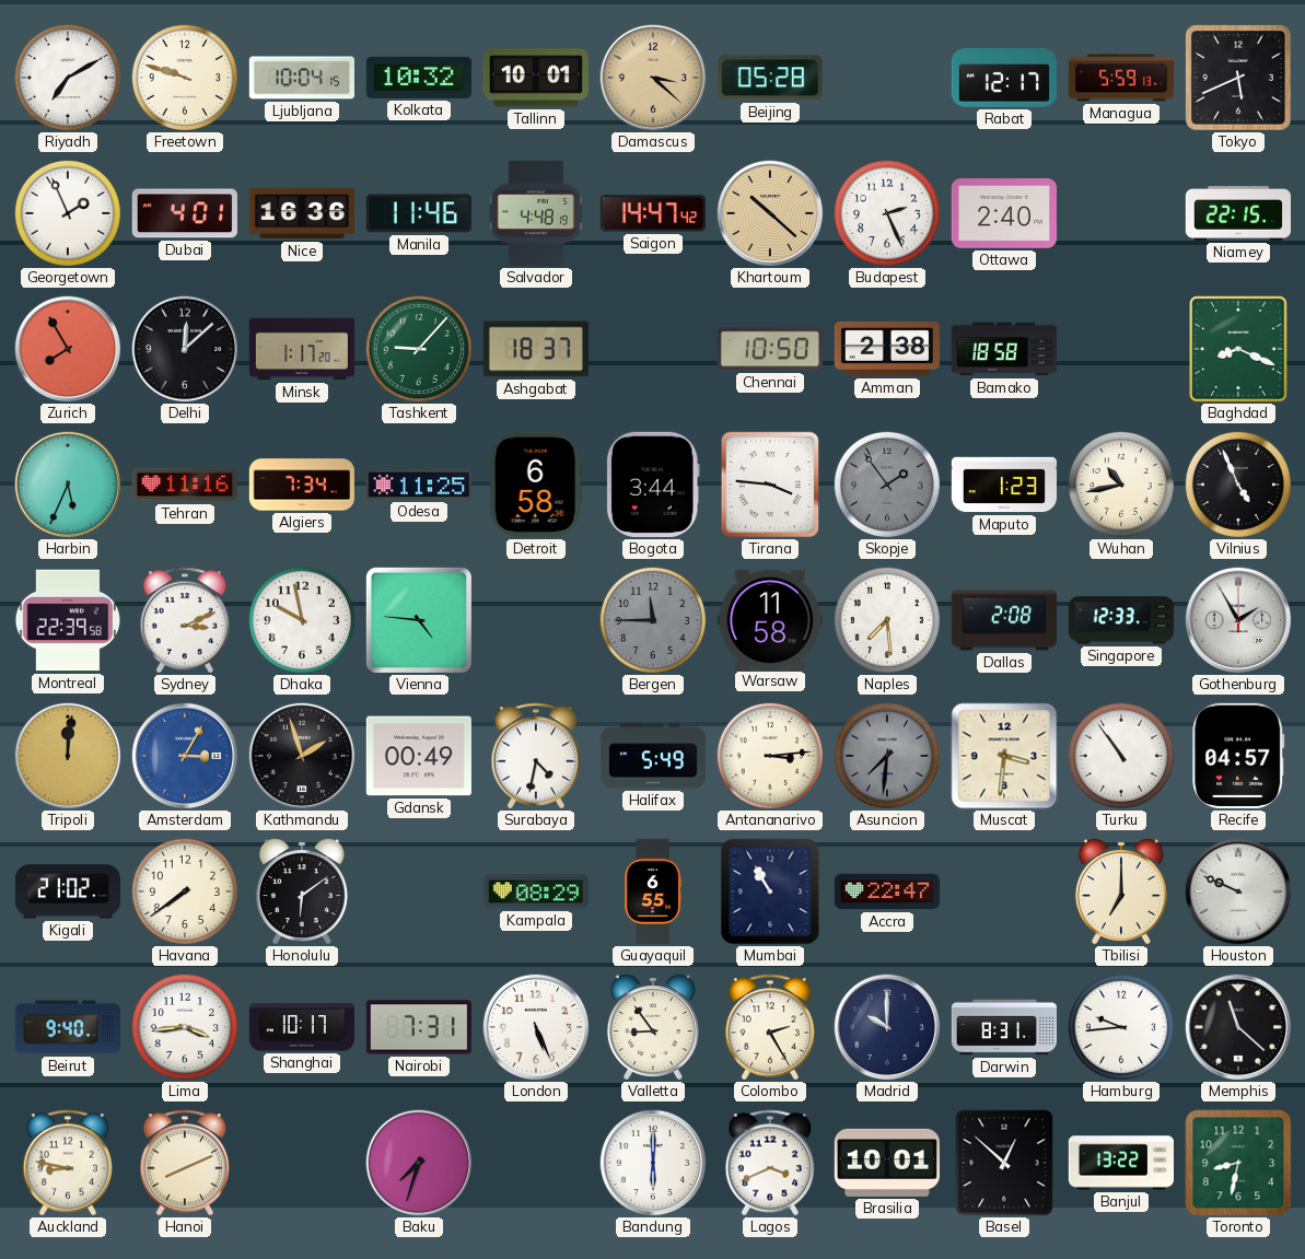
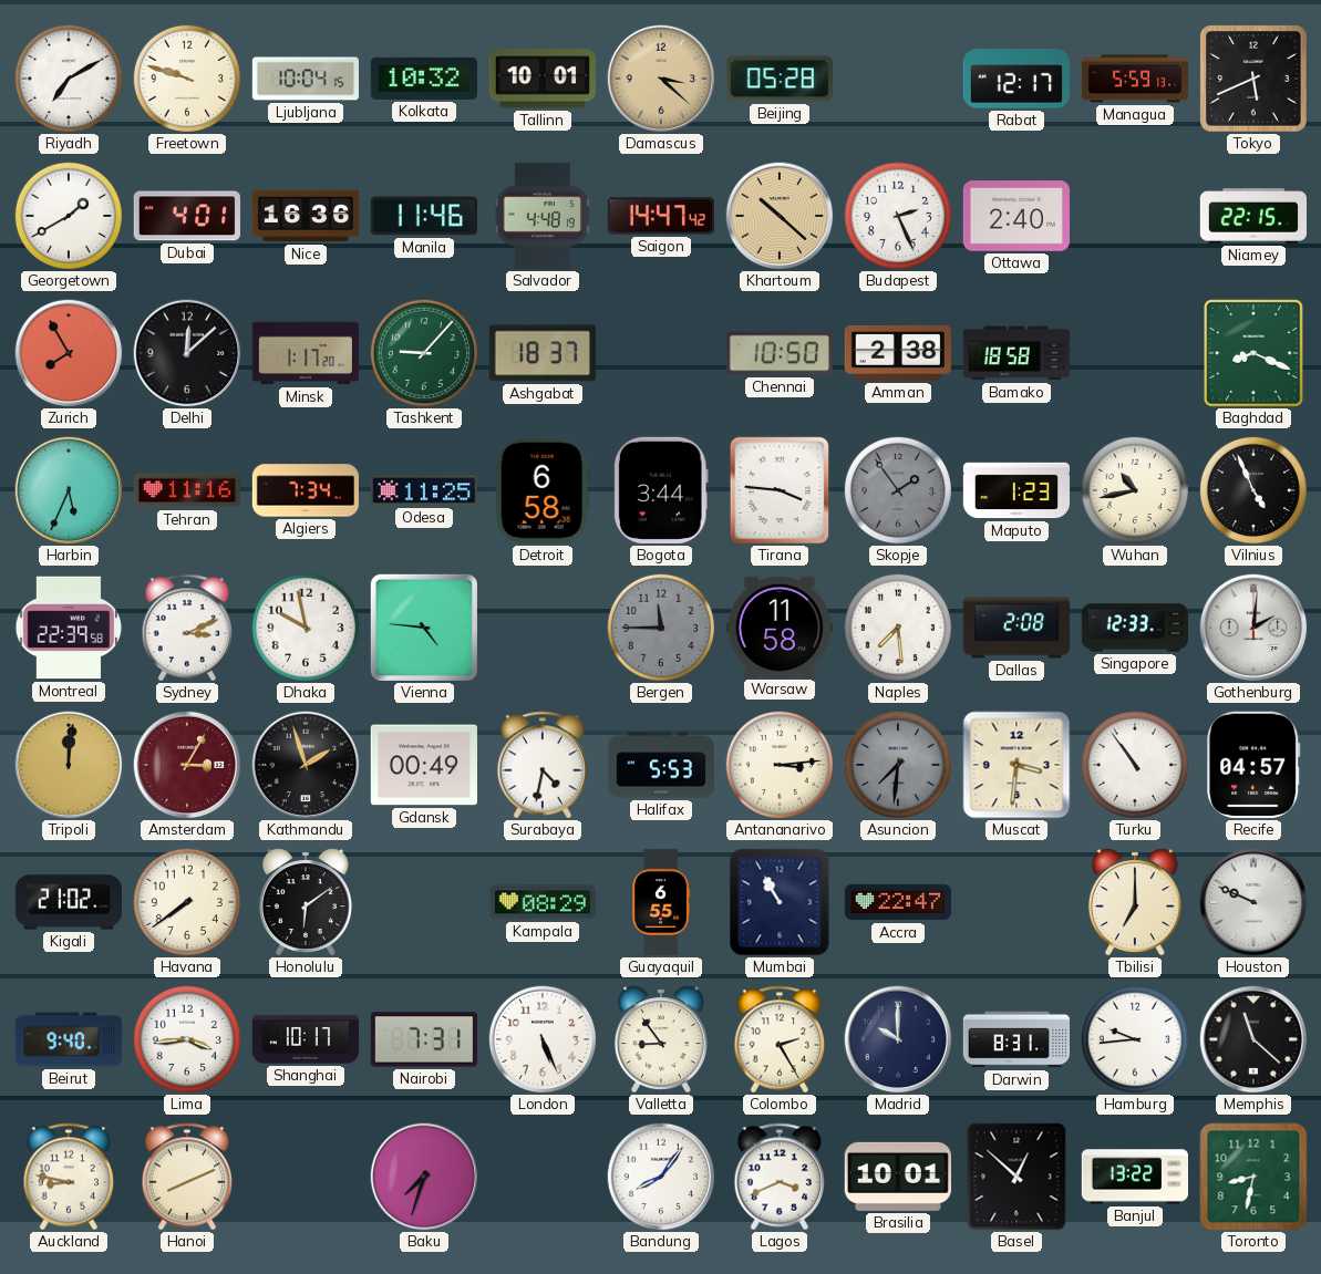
Georgetown: 1:56 -> 1:40 (69, 216)
Gothenburg: 1:55 -> 2:01 (1253, 628)
Amsterdam dial: blue -> burgundy (187, 765)
Halifax: 5:49 -> 5:53 (660, 765)
Bandung: 6:00 -> 8:06 (661, 1177)
